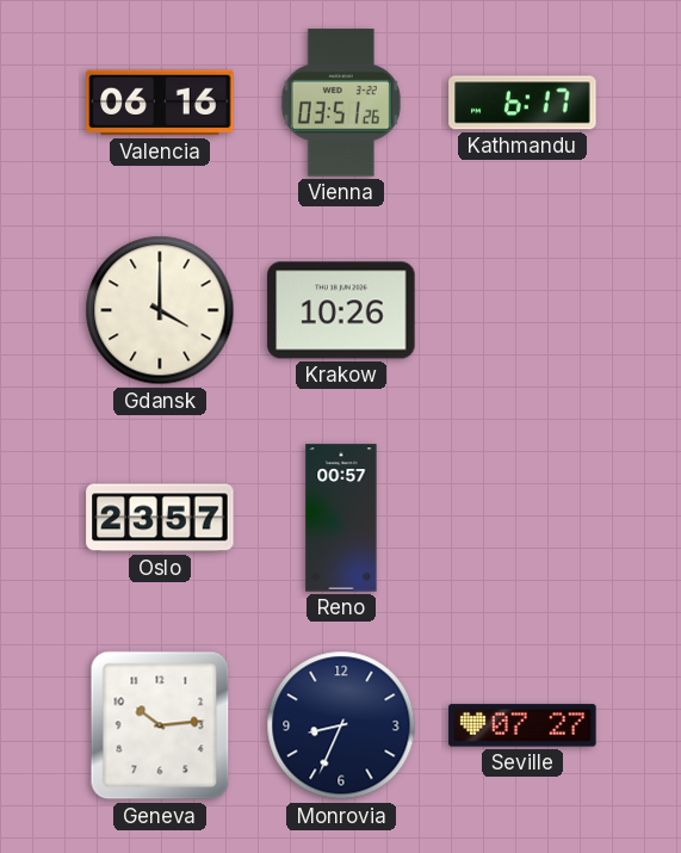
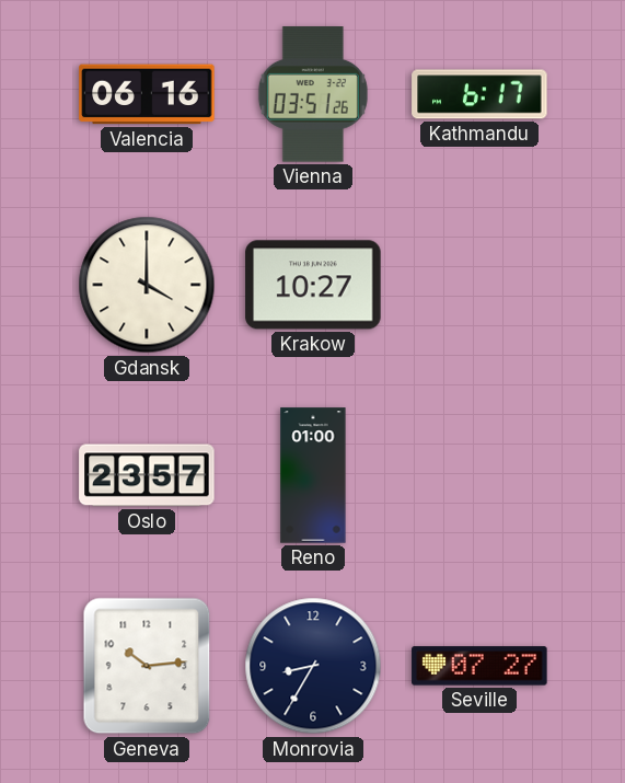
Krakow: 10:26 -> 10:27 (313, 285)
Reno: 00:57 -> 01:00 (313, 475)
Monrovia: 8:34 -> 8:35 (313, 666)
